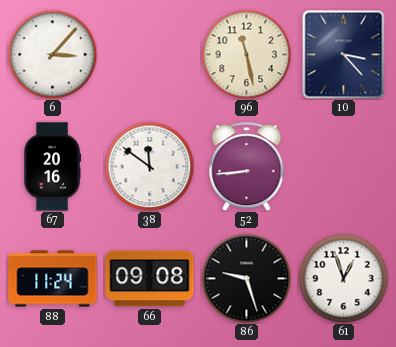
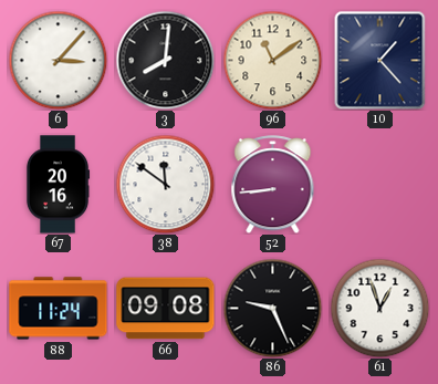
3: none -> 8:01 (165, 60)
96: 11:28 -> 11:09 (272, 60)
10: 3:23 -> 1:23 (380, 60)
86: 9:27 -> 9:26 (272, 308)
